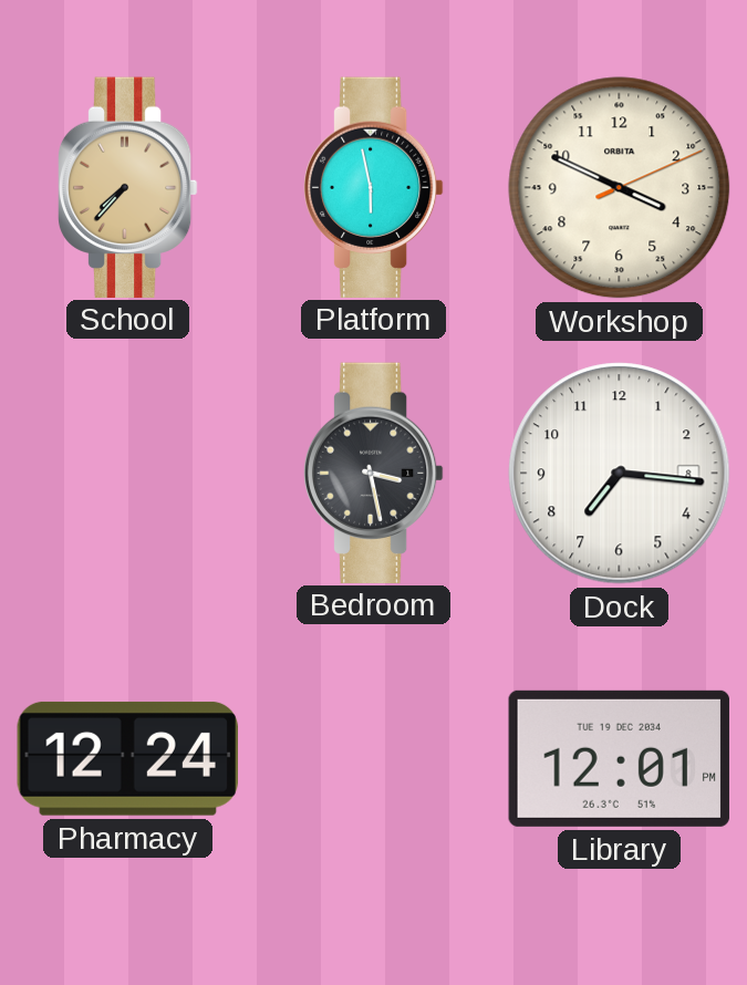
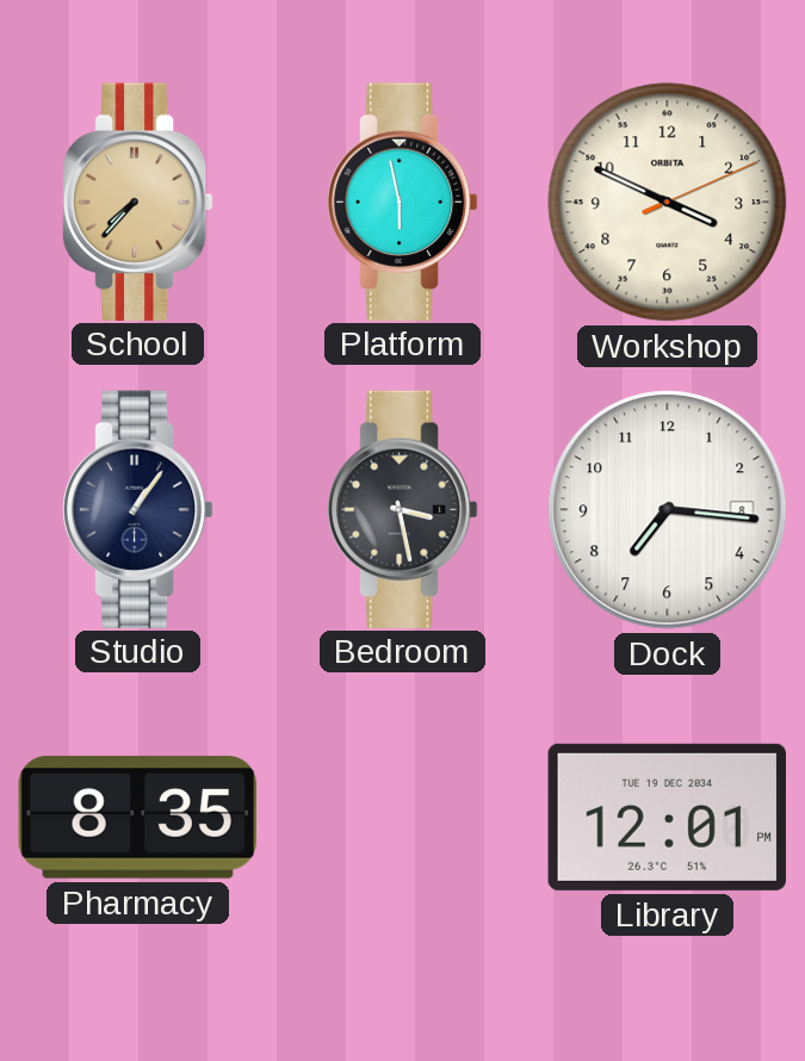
Studio: none -> 1:06 (137, 509)
Pharmacy: 12:24 -> 8:35 (137, 817)
